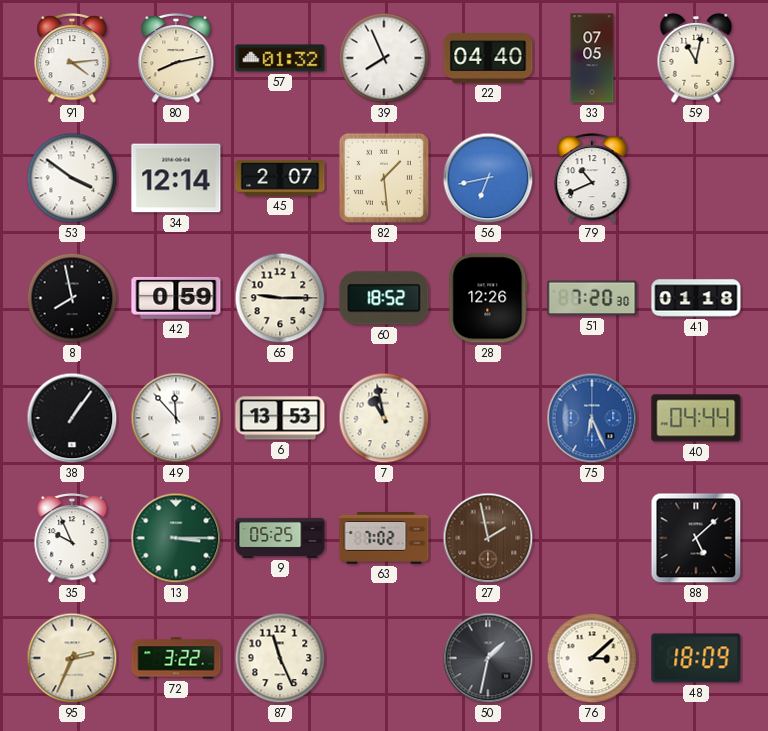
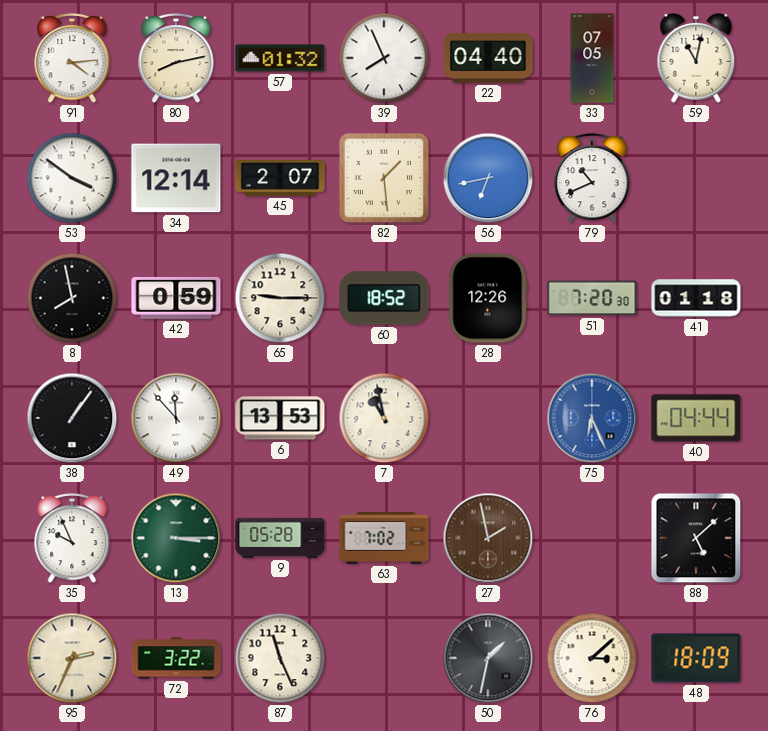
9: 05:25 -> 05:28 (280, 538)
